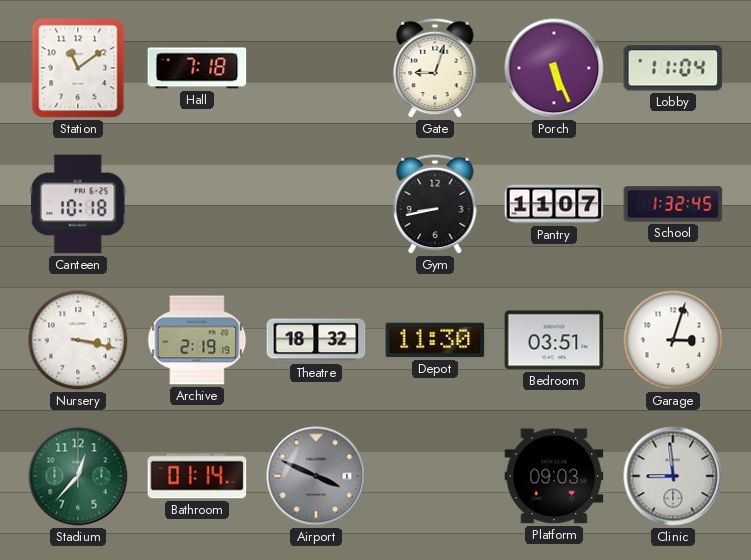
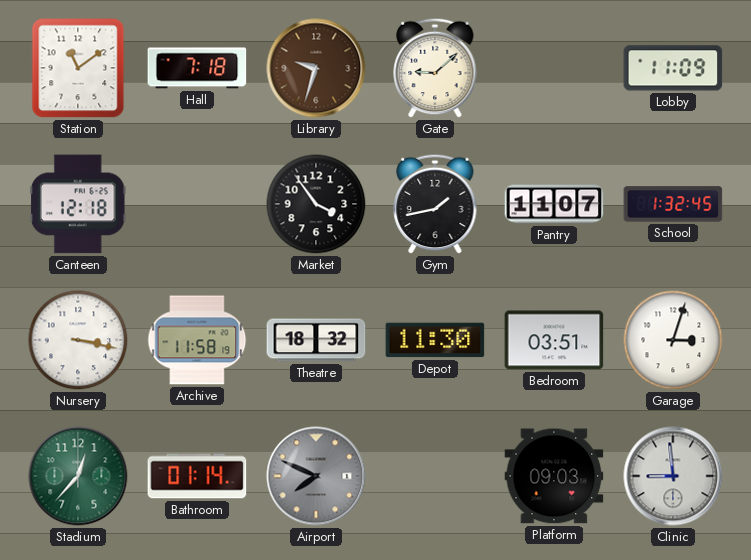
Library: none -> 9:33 (316, 68)
Gate: 9:03 -> 9:08 (435, 68)
Porch: 5:26 -> none (554, 68)
Lobby: 11:04 -> 11:09 (673, 68)
Canteen: 10:18 -> 12:18 (79, 204)
Market: none -> 3:54 (316, 204)
Gym: 8:43 -> 1:43 (435, 204)
Archive: 2:19 -> 11:58 (197, 340)
Airport: 3:49 -> 7:49 (316, 476)
